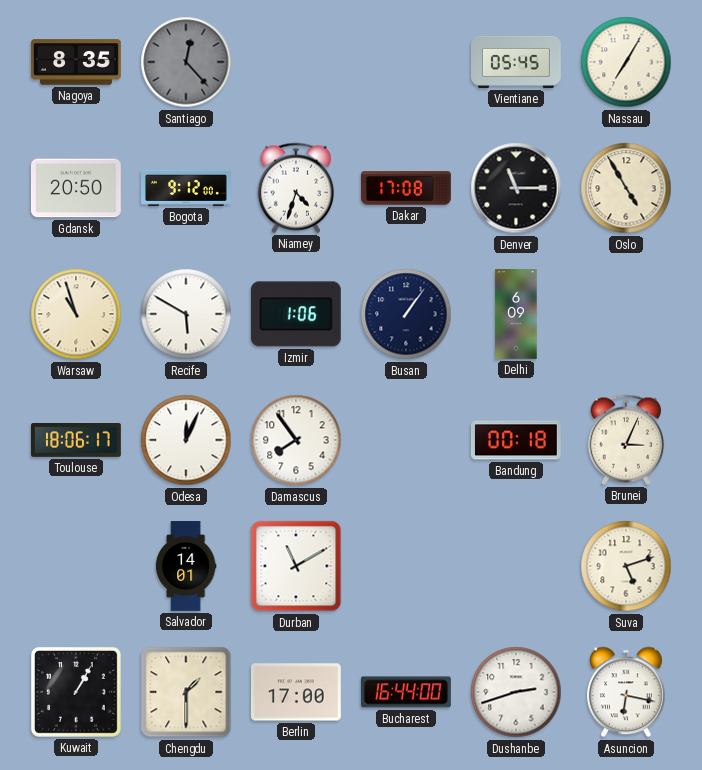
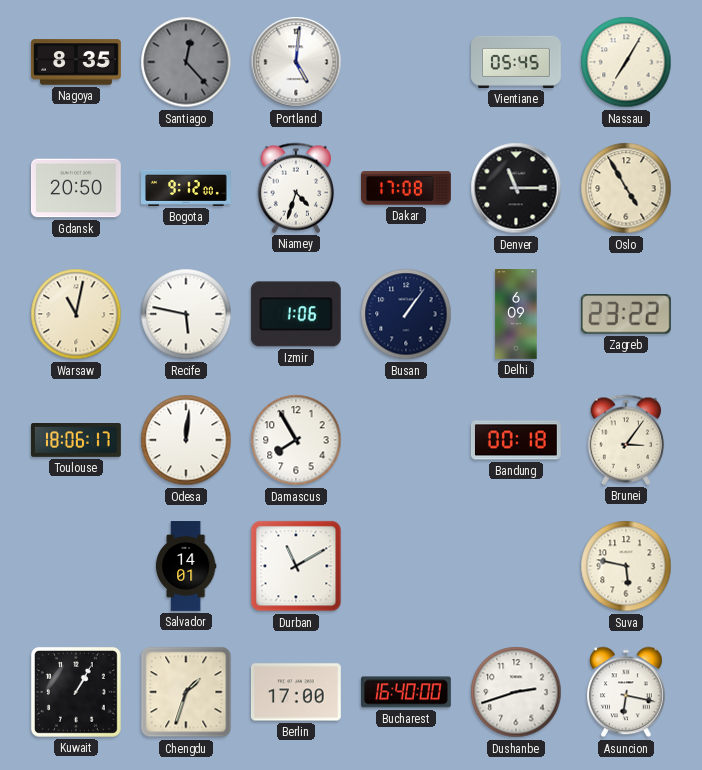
Portland: none -> 5:01 (296, 62)
Warsaw: 10:57 -> 11:02 (76, 314)
Recife: 5:50 -> 5:47 (186, 314)
Zagreb: none -> 23:22 (626, 314)
Odesa: 12:04 -> 12:01 (186, 440)
Damascus: 7:54 -> 7:55 (296, 440)
Brunei: 3:04 -> 3:06 (626, 440)
Suva: 5:12 -> 5:47 (626, 566)
Chengdu: 1:30 -> 1:33 (186, 692)
Bucharest: 16:44 -> 16:40 (406, 692)
